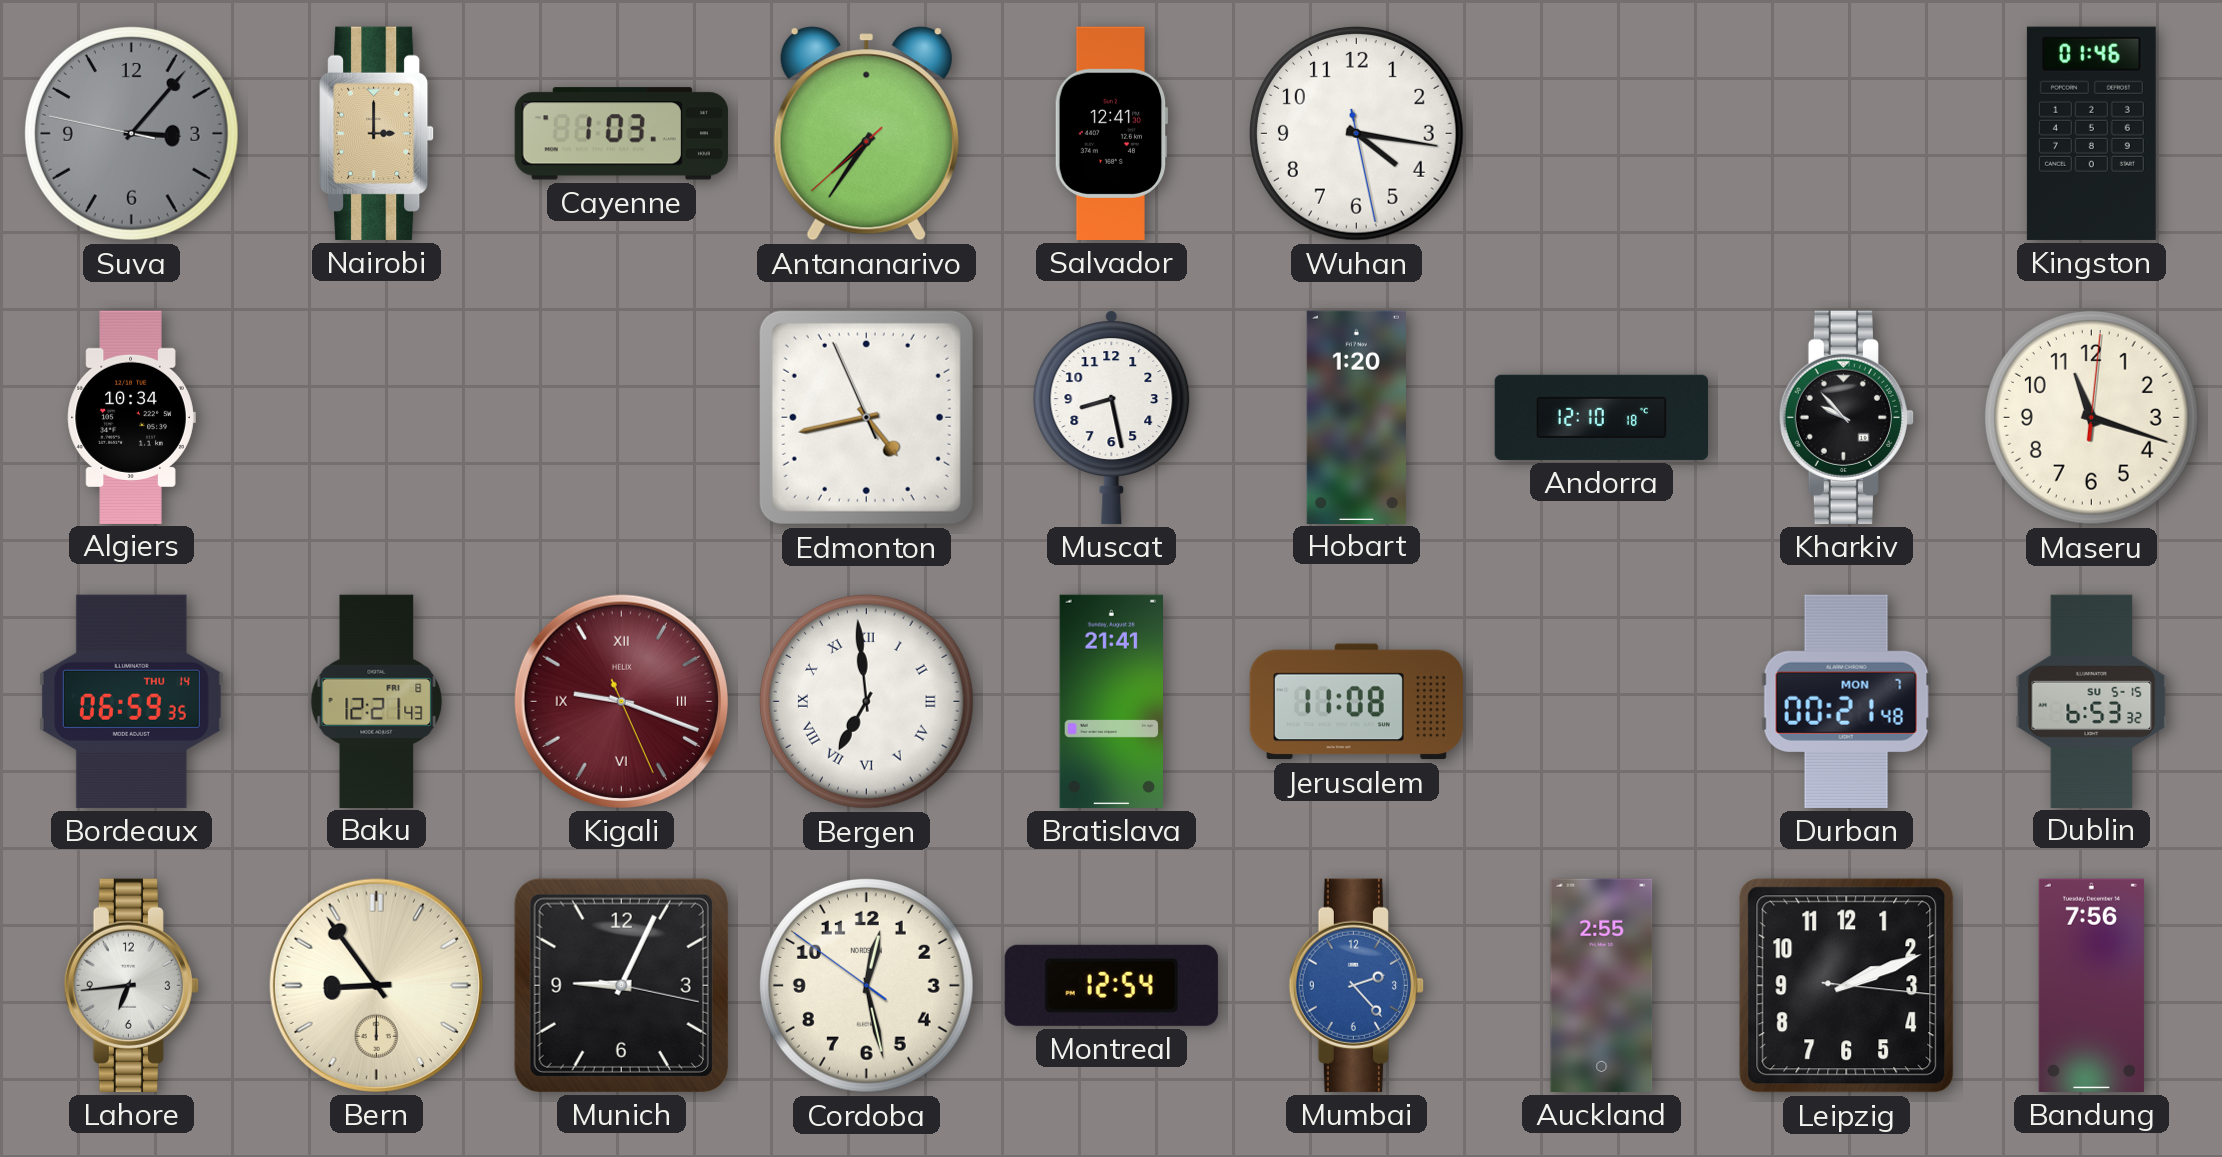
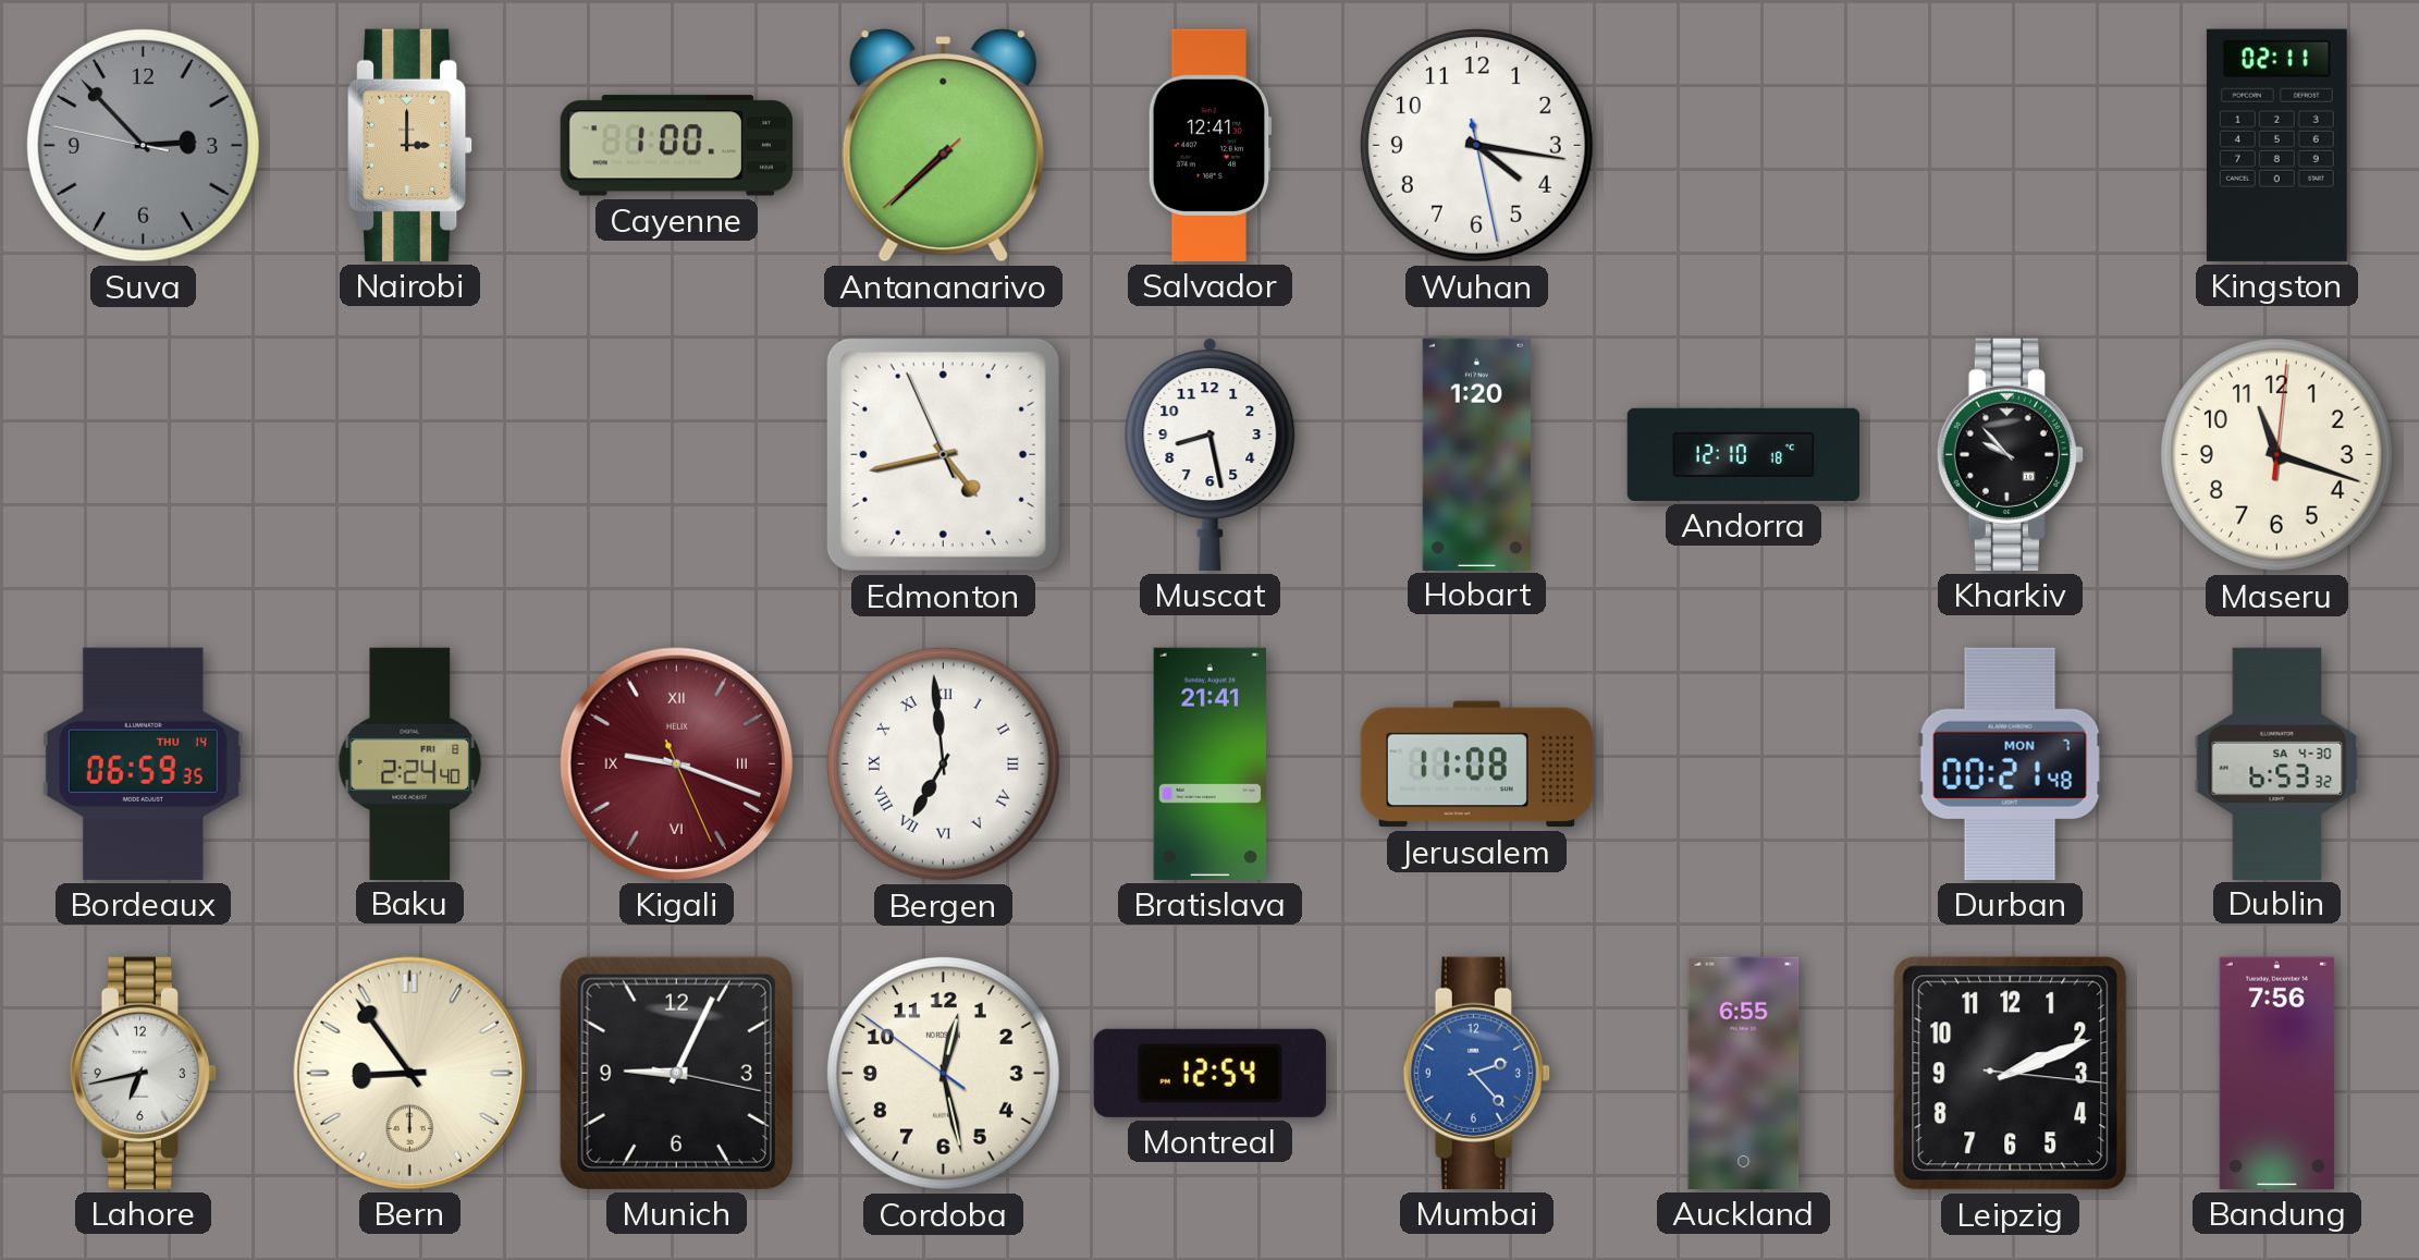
Suva: 3:06 -> 2:52 (143, 145)
Cayenne: 1:03 -> 1:00 (676, 146)
Antananarivo: 7:35 -> 7:37 (943, 146)
Kingston: 01:46 -> 02:11 (2276, 145)
Algiers: 10:34 -> none (131, 417)
Baku: 12:21 -> 2:24 (410, 763)
Dublin date: SU 5-15 -> SA 4-30 (2277, 763)
Lahore: 6:44 -> 6:43 (143, 1073)
Auckland: 2:55 -> 6:55 (1744, 1073)
